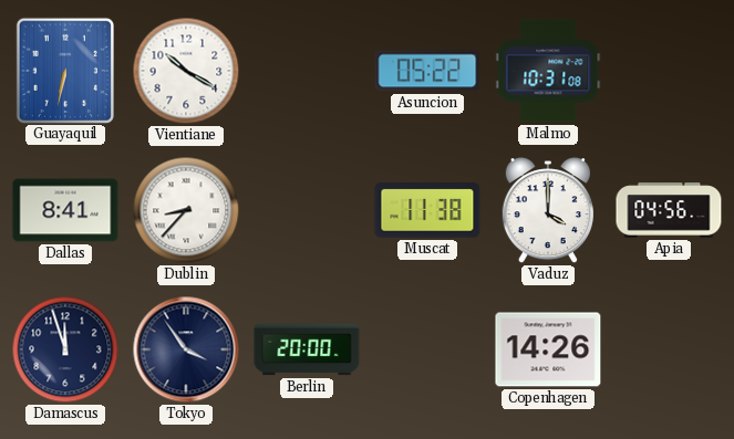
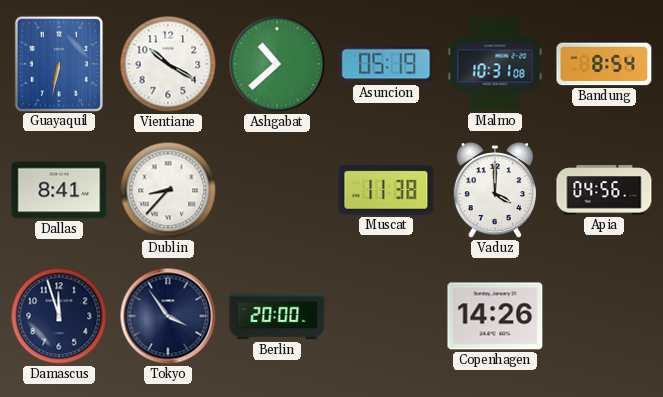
Ashgabat: none -> 10:38 (277, 64)
Asuncion: 05:22 -> 05:19 (386, 64)
Bandung: none -> 8:54 (604, 64)
